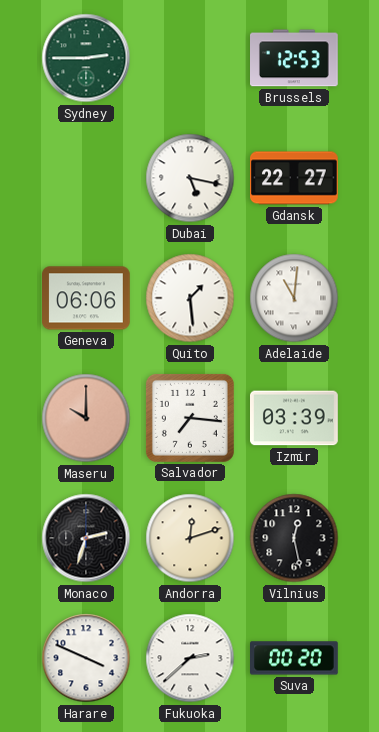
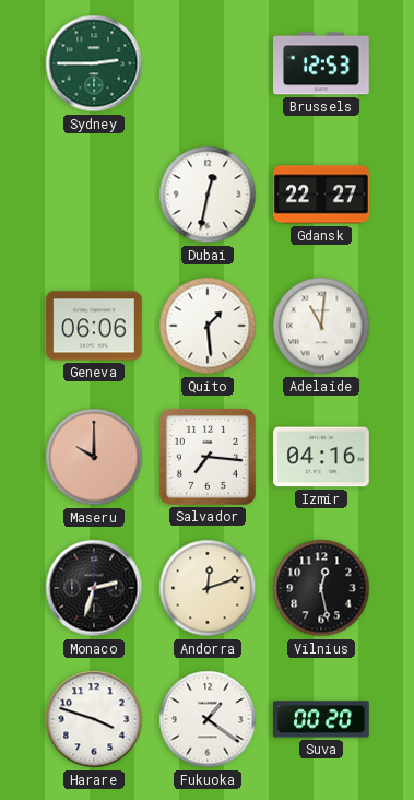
Dubai: 5:17 -> 12:32 (208, 195)
Izmir: 03:39 -> 04:16 (322, 457)
Harare: 3:49 -> 3:48 (94, 719)
Fukuoka: 2:38 -> 1:21 (208, 719)
